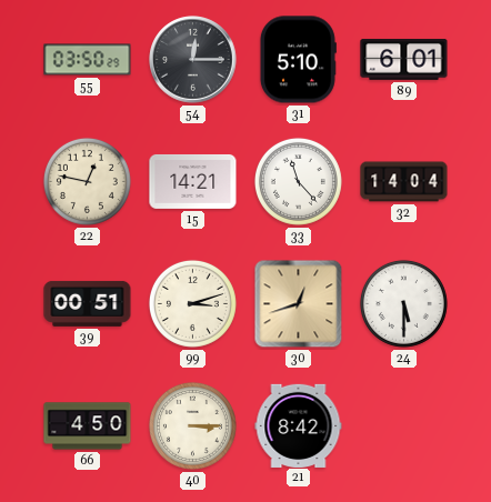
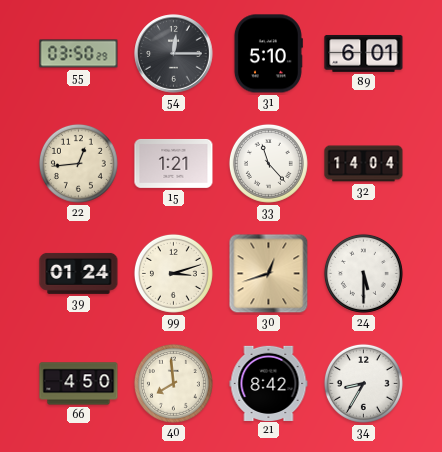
22: 12:47 -> 12:44 (78, 163)
15: 14:21 -> 1:21 (174, 163)
39: 00:51 -> 01:24 (79, 273)
40: 3:15 -> 7:59 (173, 383)
34: none -> 8:35 (363, 383)
